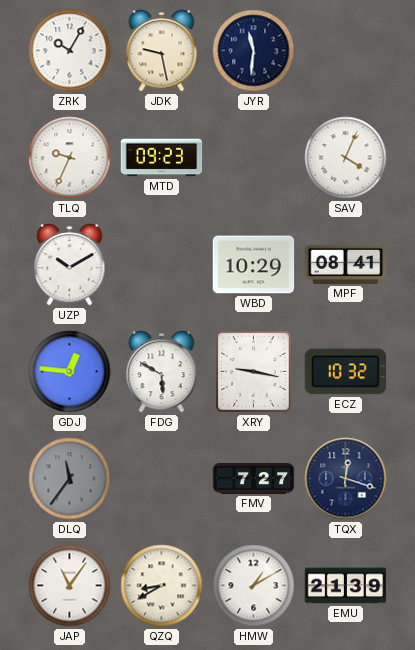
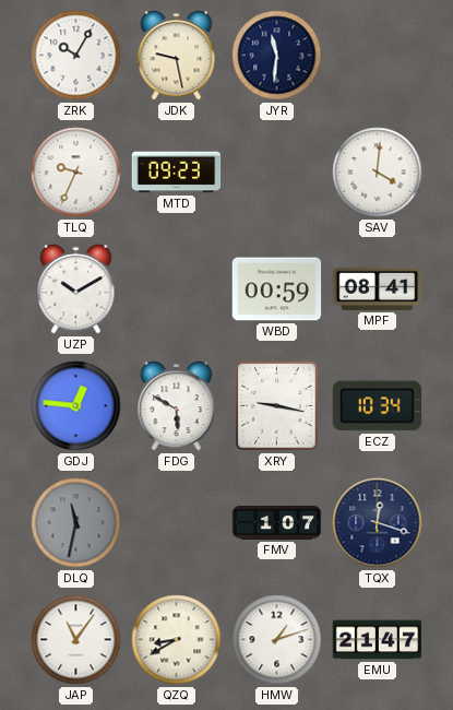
SAV: 4:04 -> 4:01 (378, 173)
WBD: 10:29 -> 00:59 (277, 289)
ECZ: 10:32 -> 10:34 (377, 406)
DLQ: 11:36 -> 11:32 (76, 523)
FMV: 7:27 -> 1:07 (277, 522)
HMW: 1:10 -> 1:12 (277, 640)
EMU: 21:39 -> 21:47 (378, 640)
